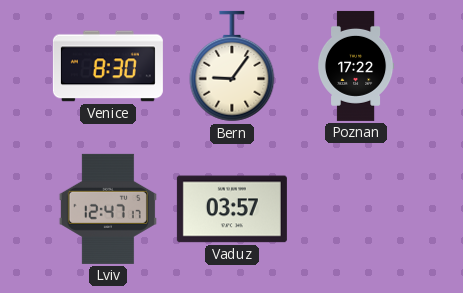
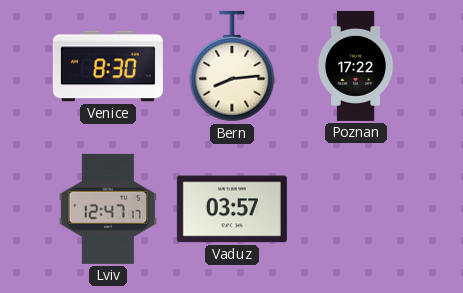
Bern: 9:06 -> 8:14 (232, 66)
